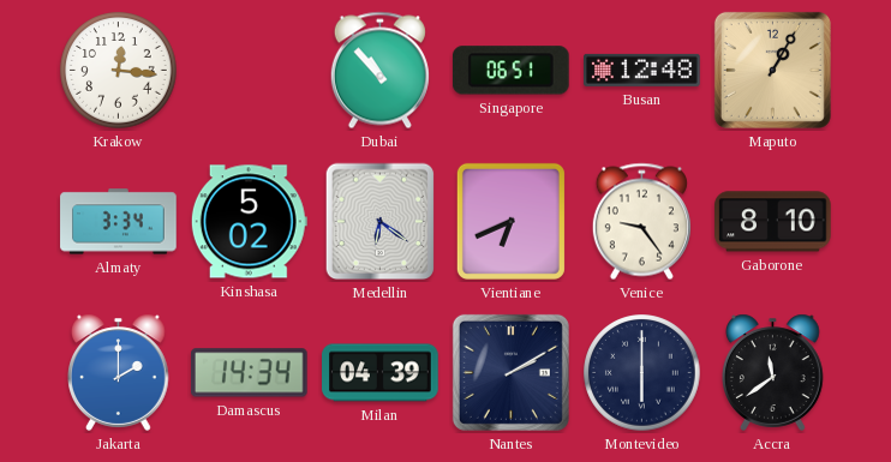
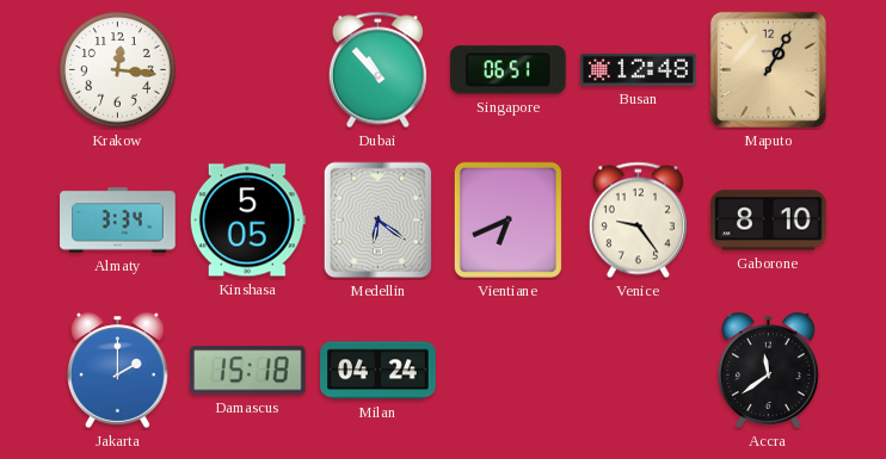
Kinshasa: 5:02 -> 5:05 (247, 221)
Damascus: 14:34 -> 15:18 (248, 371)
Milan: 04:39 -> 04:24 (379, 371)
Nantes: 2:10 -> none (510, 372)
Montevideo: 6:00 -> none (642, 373)
